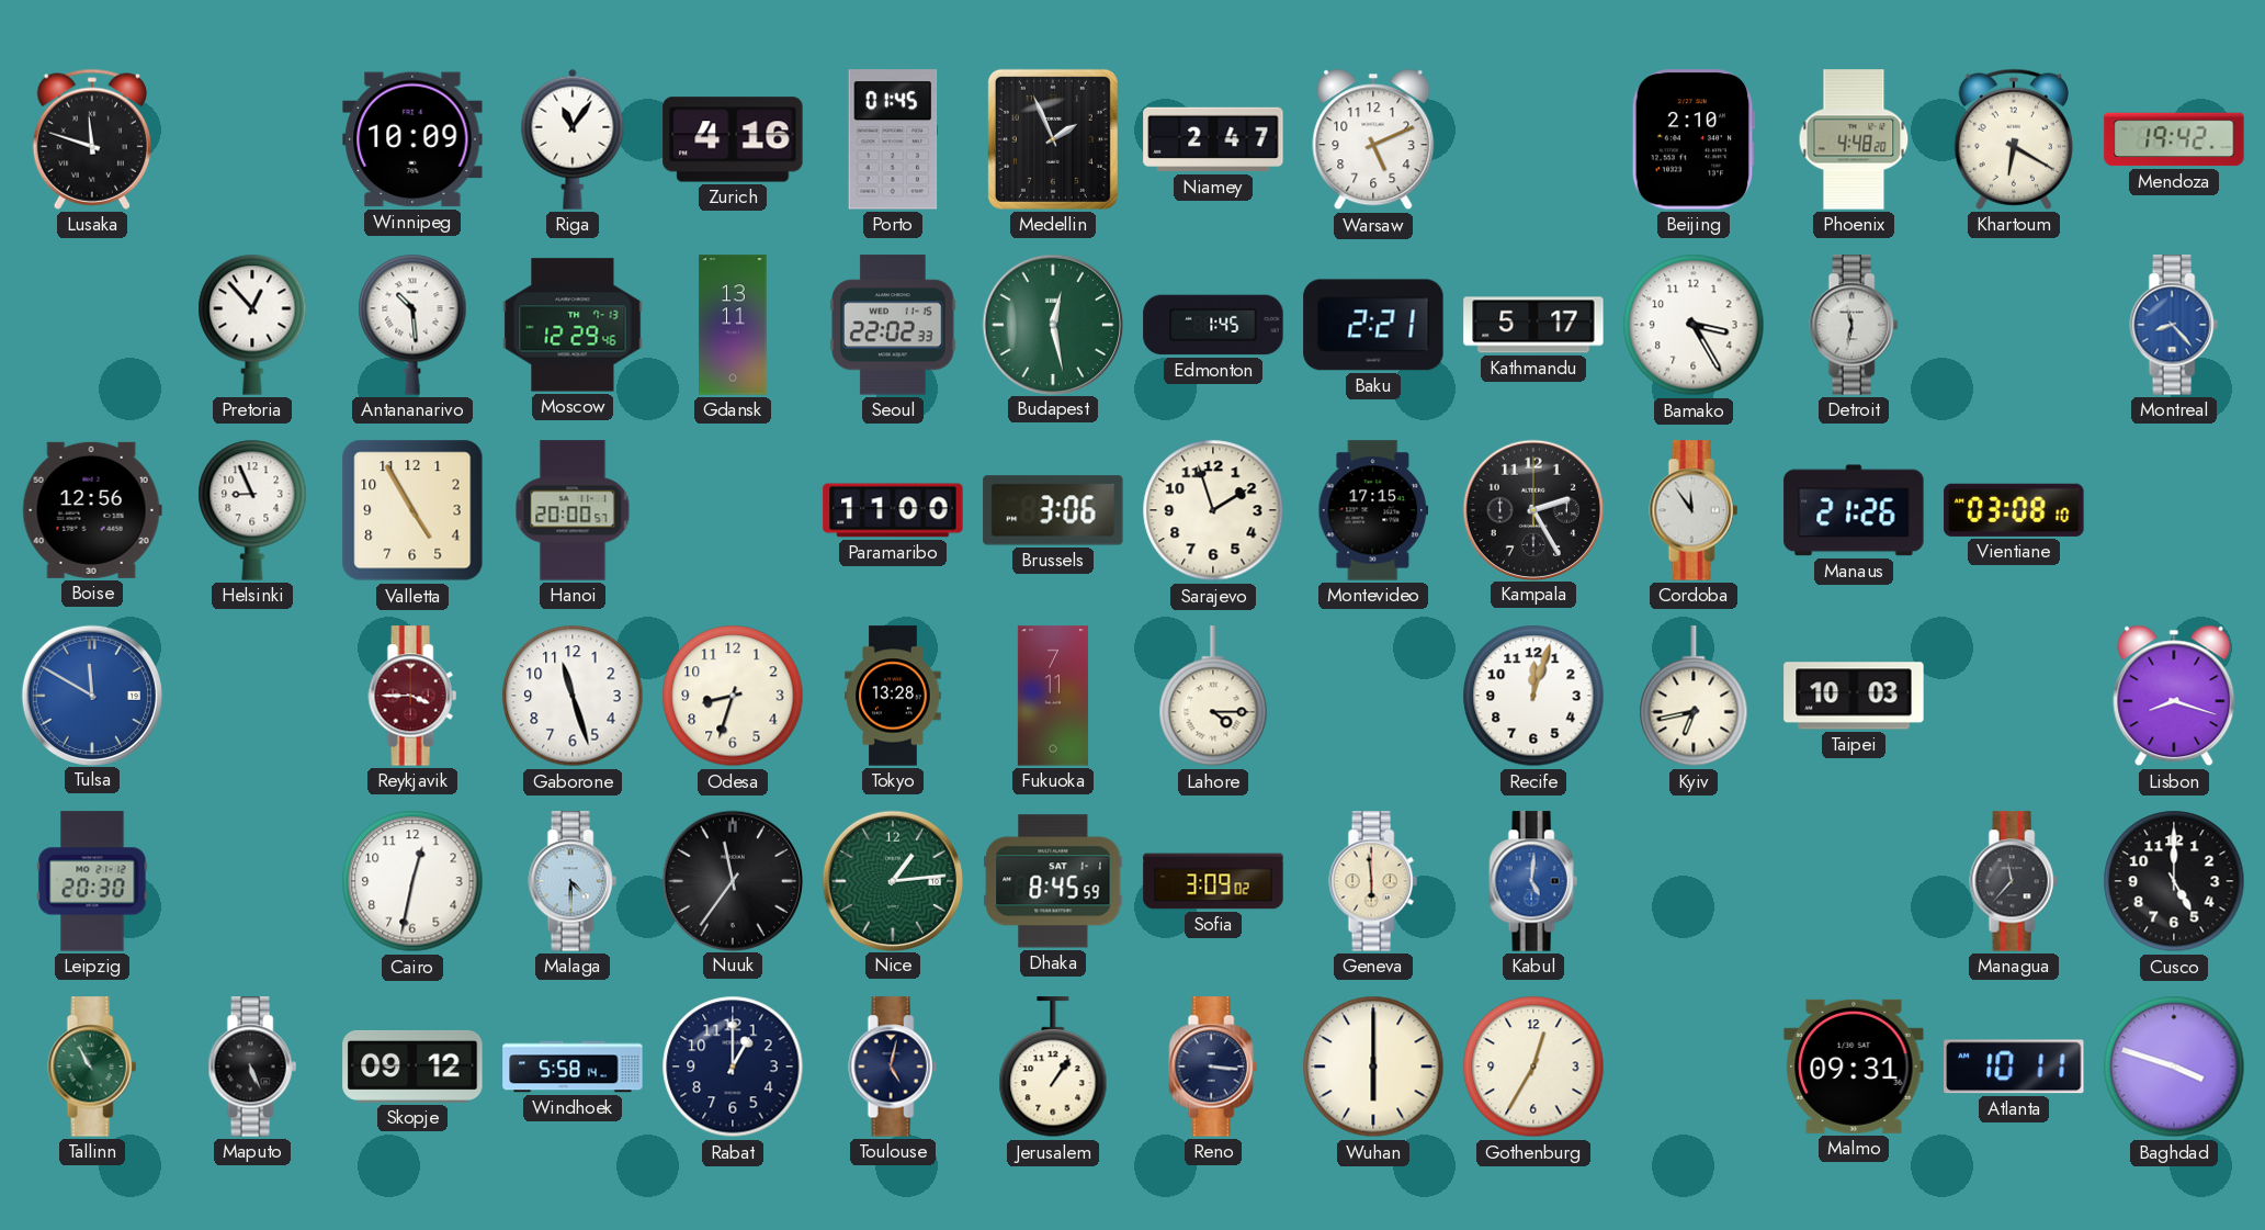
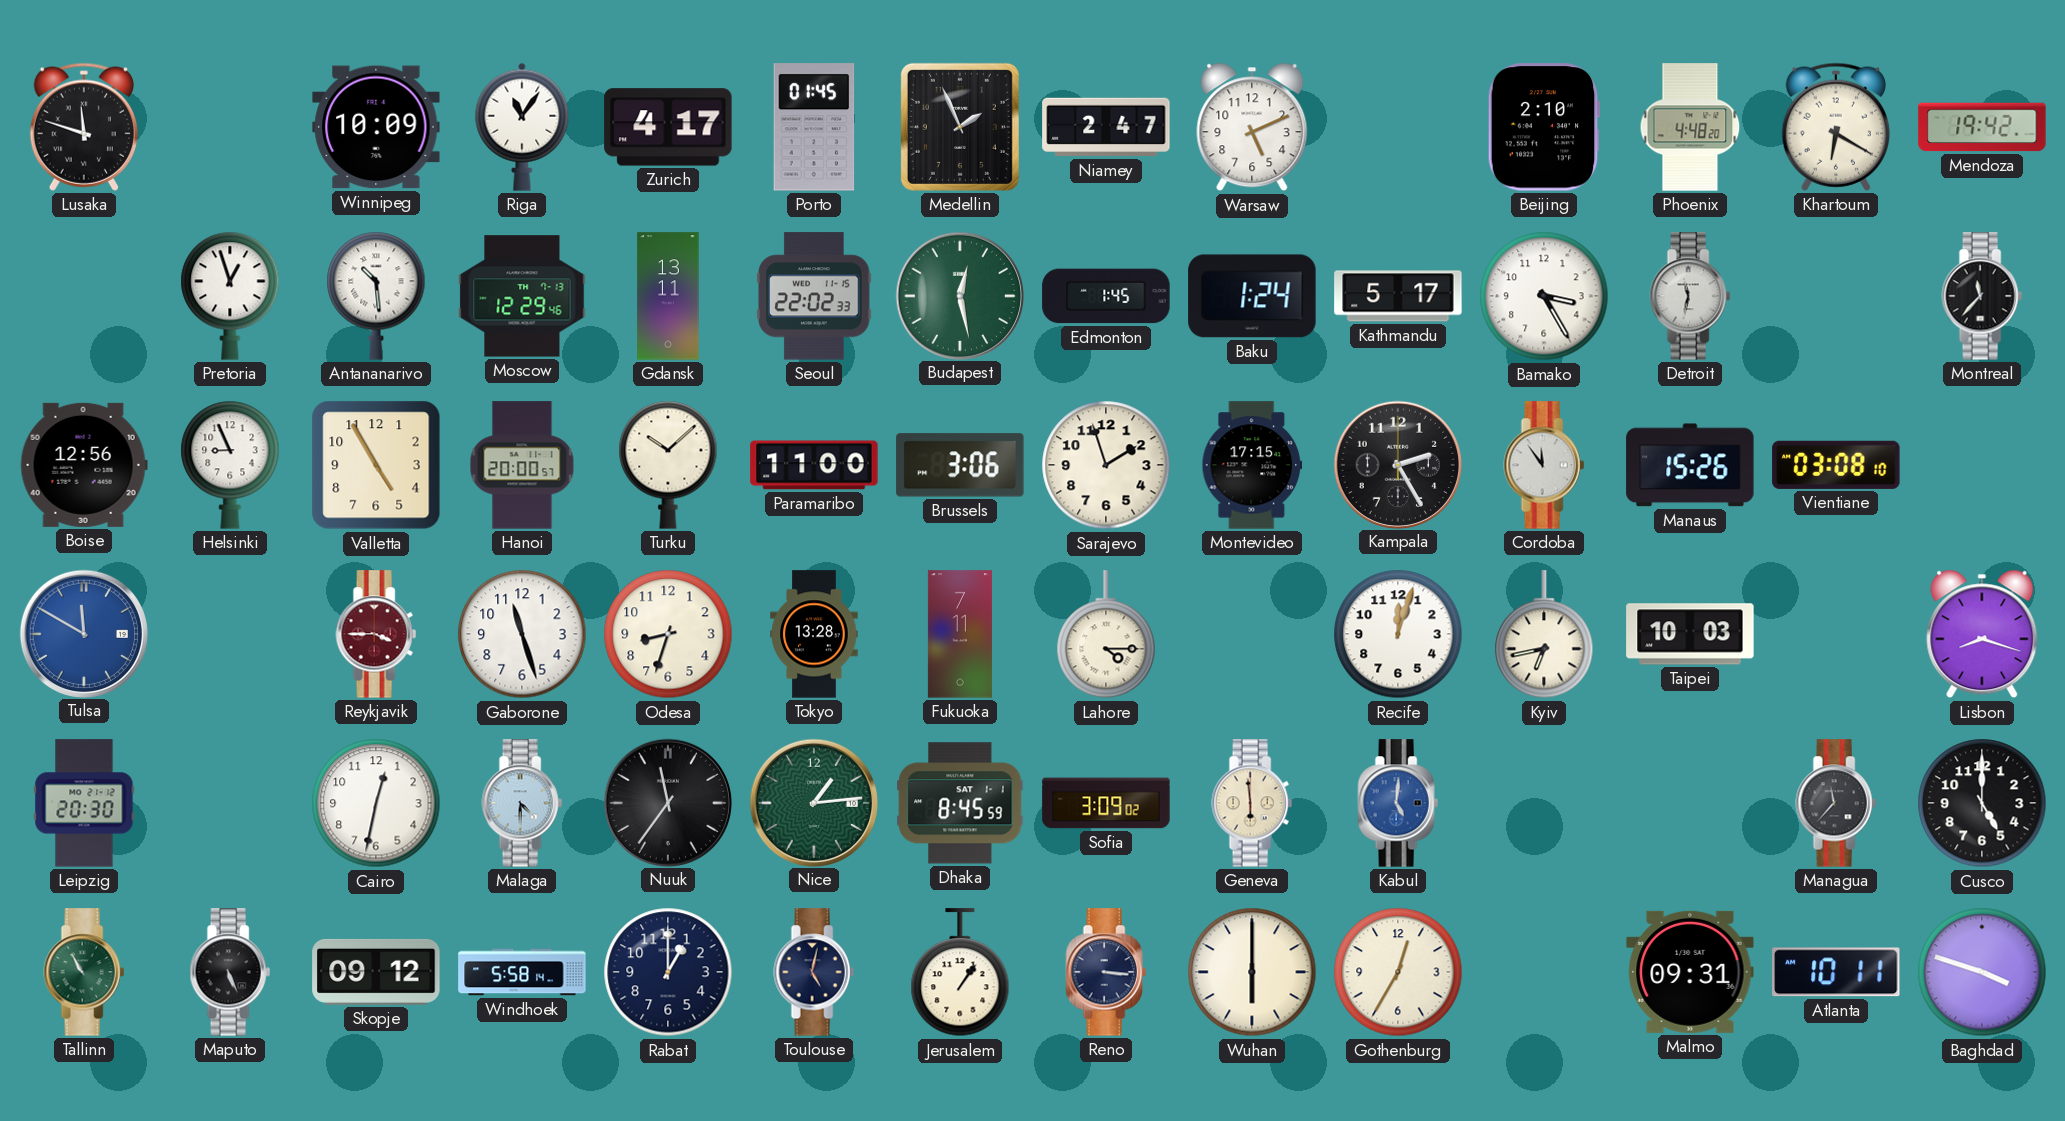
Zurich: 4:16 -> 4:17 (668, 127)
Pretoria: 12:53 -> 12:57 (230, 296)
Baku: 2:21 -> 1:24 (1252, 296)
Montreal: 8:23 -> 11:37 (1982, 296)
Montreal dial: blue -> black (1982, 296)
Turku: none -> 10:08 (668, 465)
Manaus: 21:26 -> 15:26 (1690, 465)
